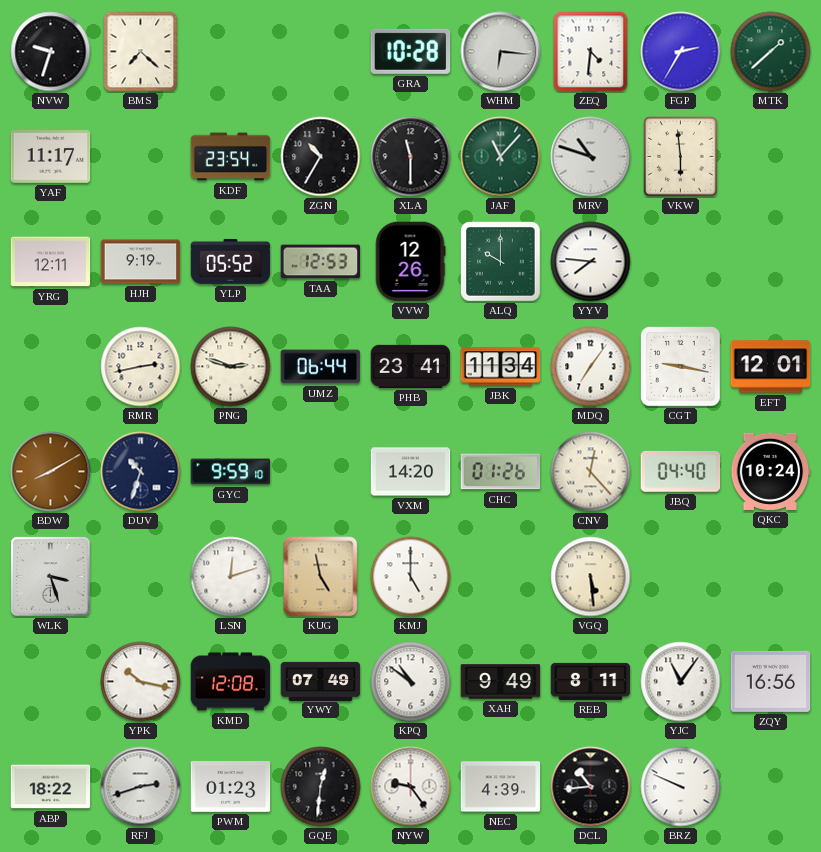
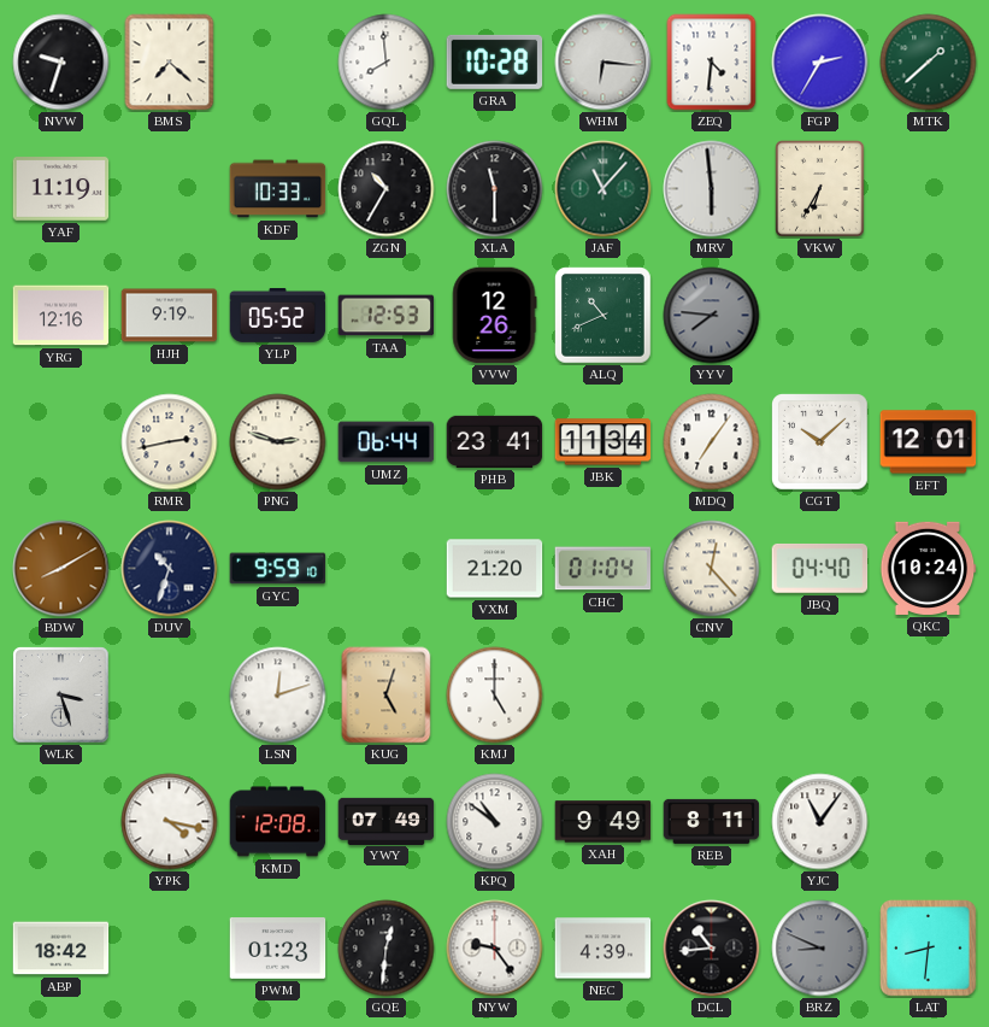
GQL: none -> 7:59 (387, 63)
YAF: 11:17 -> 11:19 (61, 189)
KDF: 23:54 -> 10:33 (278, 189)
MRV: 10:48 -> 5:59 (712, 189)
VKW: 5:59 -> 6:35 (820, 189)
YRG: 12:11 -> 12:16 (61, 316)
ALQ: 10:00 -> 10:41 (604, 316)
YYV dial: white -> grey (712, 316)
CGT: 9:17 -> 10:08 (820, 442)
VXM: 14:20 -> 21:20 (495, 569)
CHC: 01:26 -> 01:04 (604, 569)
KUG: 4:58 -> 5:03 (387, 696)
VGQ: 5:29 -> none (591, 577)
YPK: 10:17 -> 4:17 (170, 822)
ZQY: 16:56 -> none (771, 681)
ABP: 18:22 -> 18:42 (61, 949)
RFJ: 2:42 -> none (141, 787)
BRZ: 9:49 -> 8:49 (820, 949)
BRZ dial: white -> grey (820, 949)
LAT: none -> 8:31 (929, 949)
